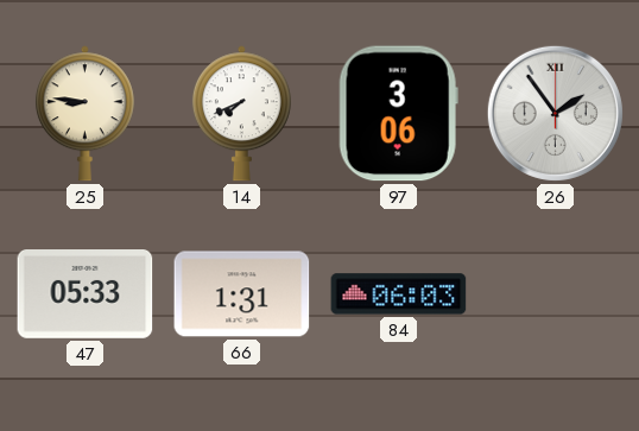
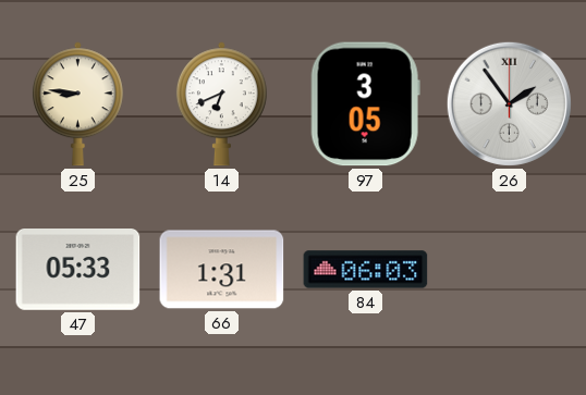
14: 7:41 -> 6:41 (221, 104)
97: 3:06 -> 3:05 (365, 104)
